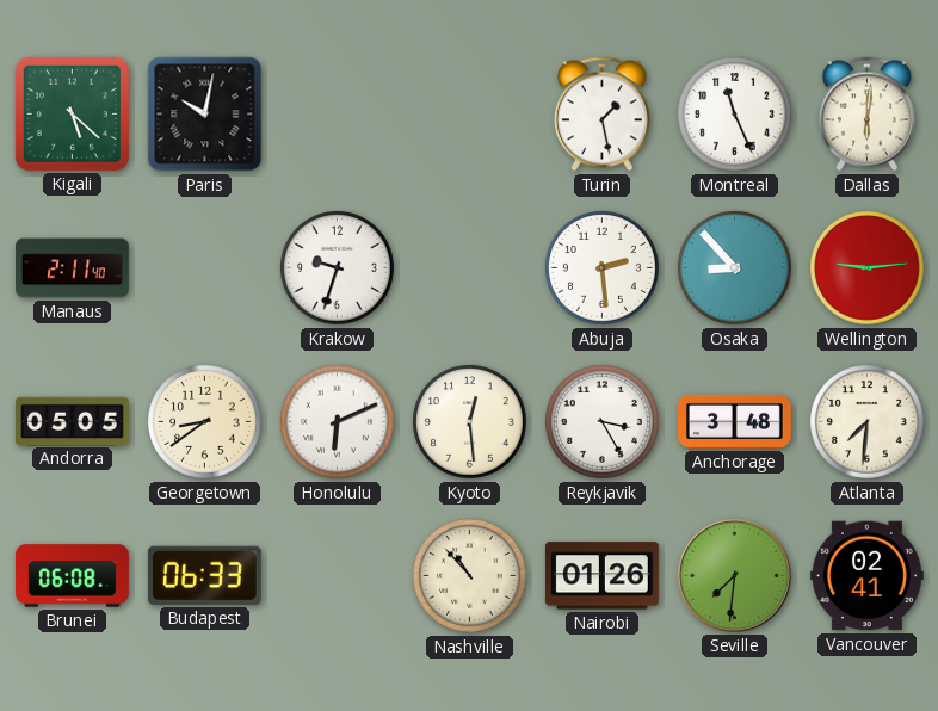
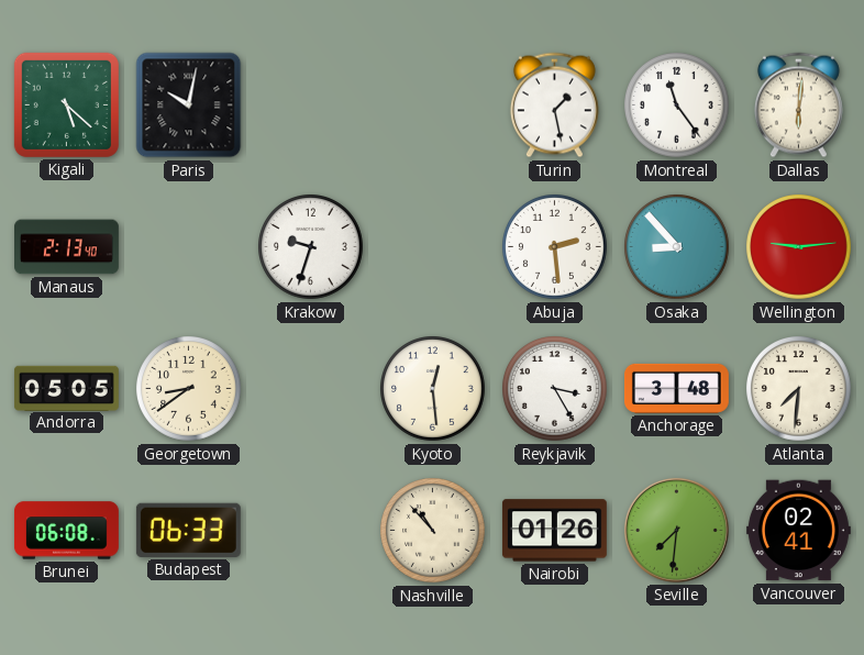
Montreal: 11:26 -> 11:24 (677, 106)
Manaus: 2:11 -> 2:13 (67, 247)
Honolulu: 6:11 -> none (338, 422)
